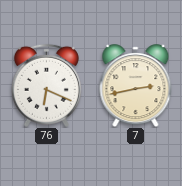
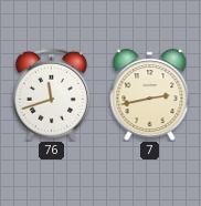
76: 6:19 -> 11:42 (51, 94)
